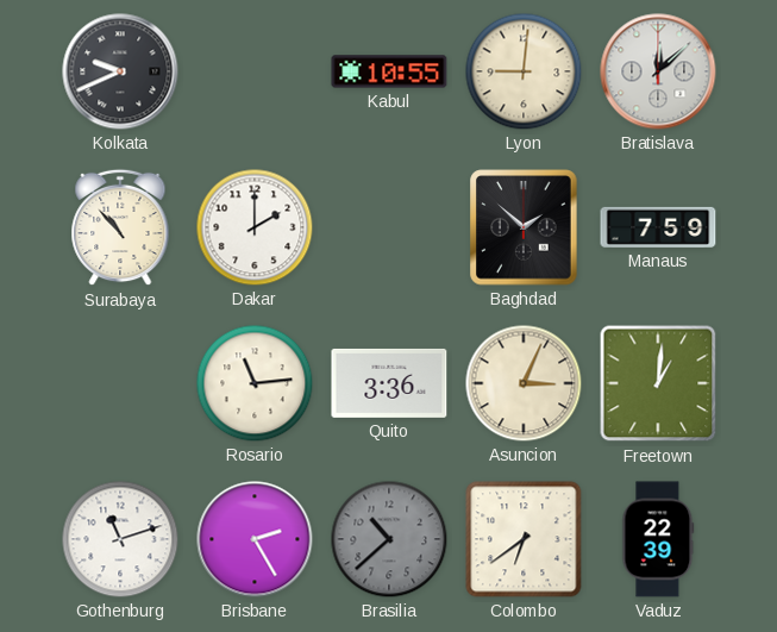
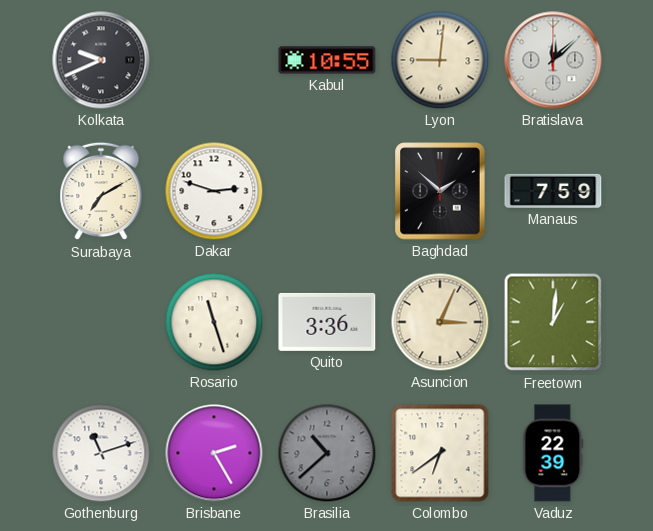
Surabaya: 10:53 -> 7:10 (101, 191)
Dakar: 2:00 -> 2:48 (214, 191)
Rosario: 11:14 -> 11:27 (214, 322)
